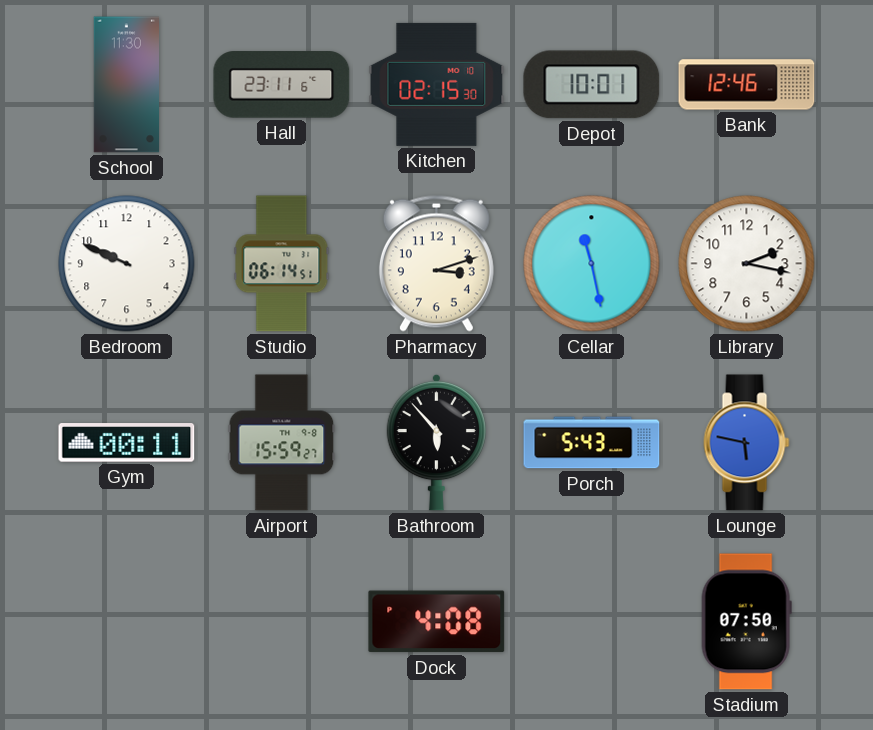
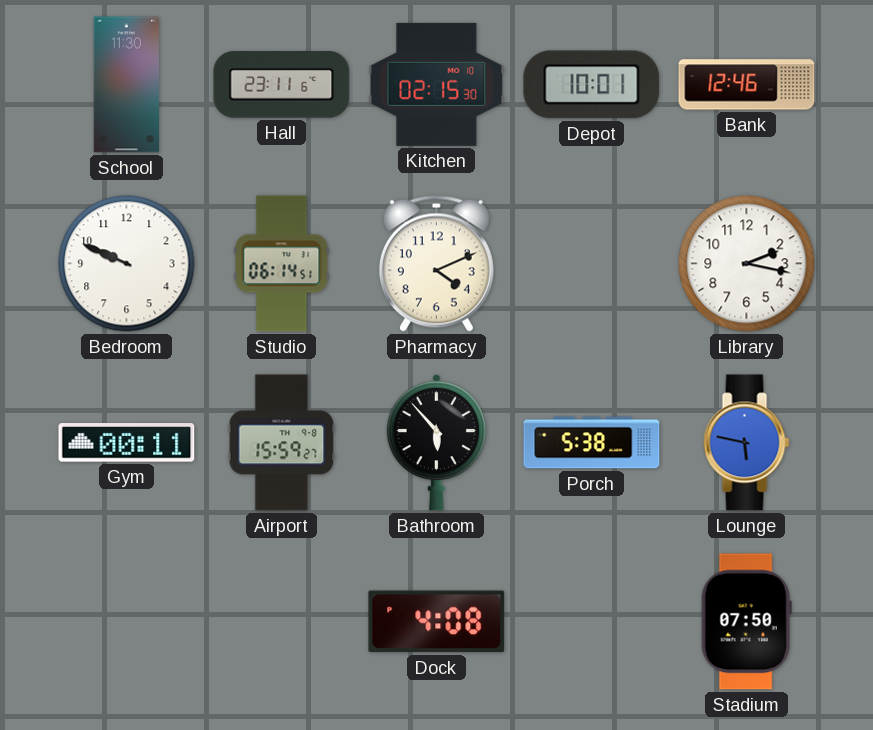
Pharmacy: 3:12 -> 4:11 (436, 263)
Cellar: 11:28 -> none (592, 264)
Porch: 5:43 -> 5:38 (592, 443)
